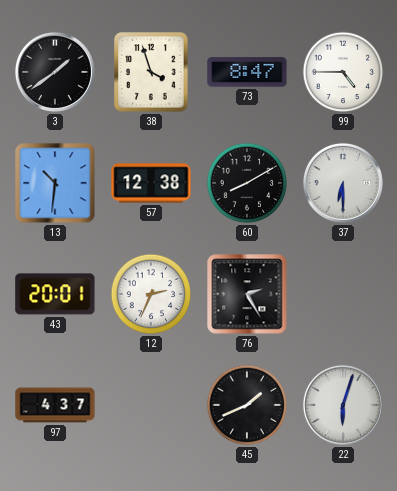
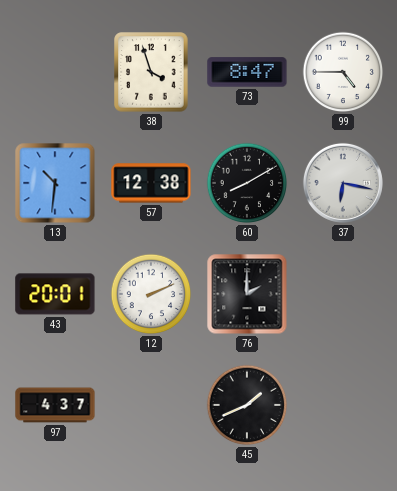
3: 1:39 -> none (55, 72)
37: 6:30 -> 6:17 (343, 183)
12: 2:34 -> 2:11 (151, 294)
76: 2:25 -> 2:00 (247, 294)
22: 6:03 -> none (343, 405)
